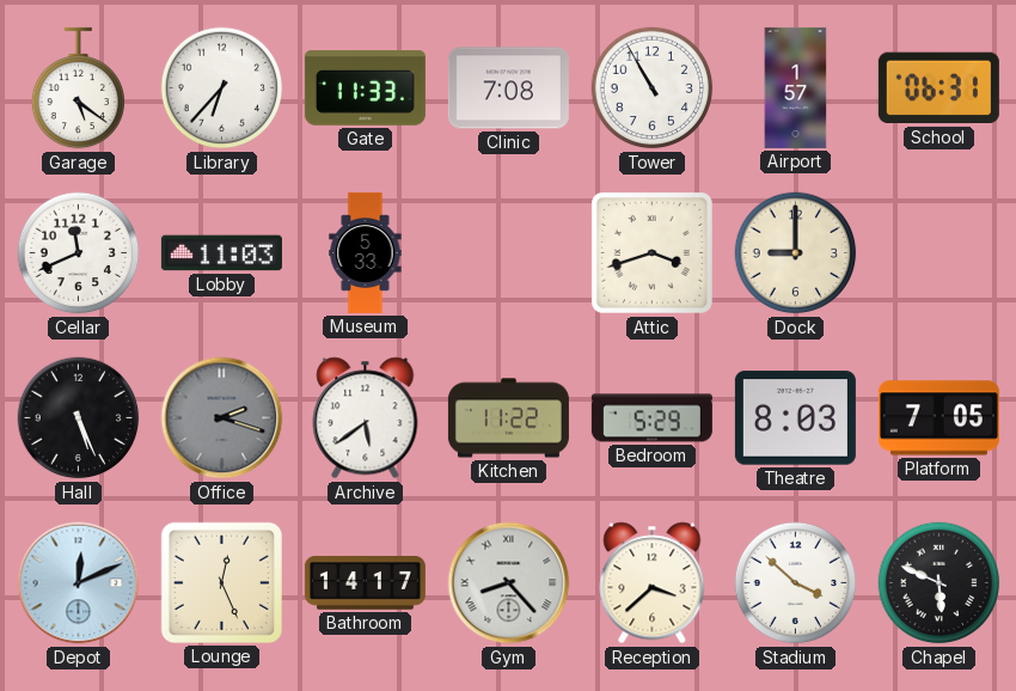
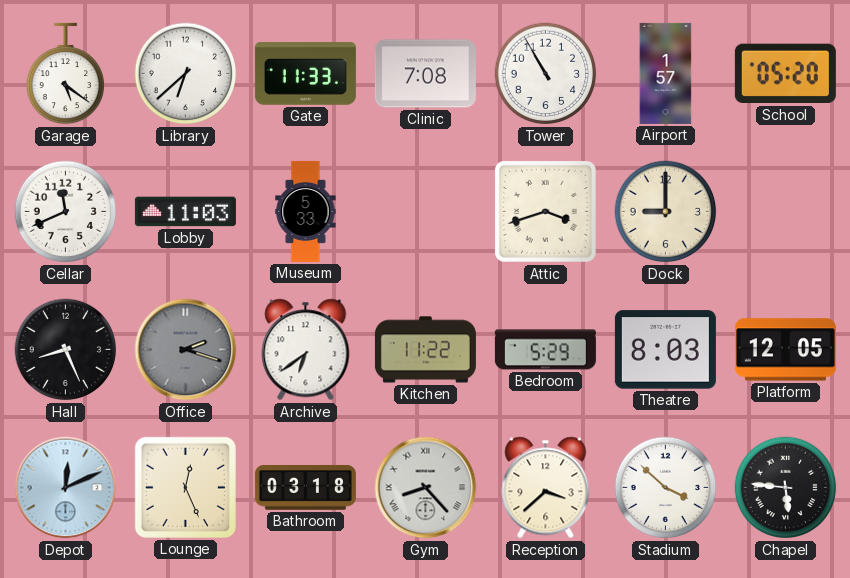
Library: 6:37 -> 6:38 (186, 74)
School: 06:31 -> 05:20 (785, 74)
Hall: 5:26 -> 8:26 (66, 350)
Archive: 5:39 -> 6:39 (306, 350)
Platform: 7:05 -> 12:05 (785, 350)
Bathroom: 14:17 -> 03:18 (305, 487)
Chapel: 5:49 -> 5:46 (786, 488)
